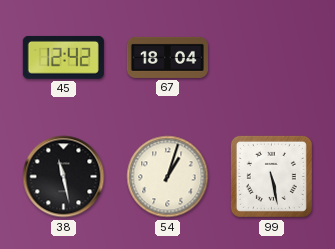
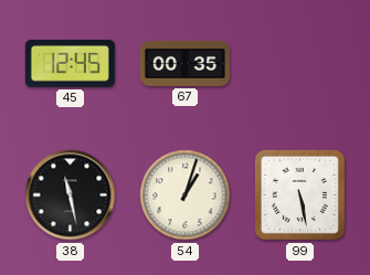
45: 12:42 -> 12:45 (70, 63)
67: 18:04 -> 00:35 (184, 63)
